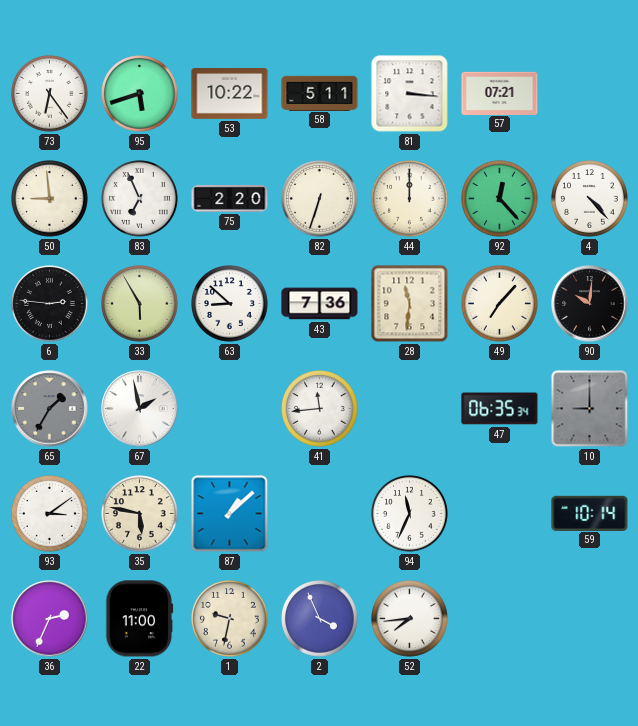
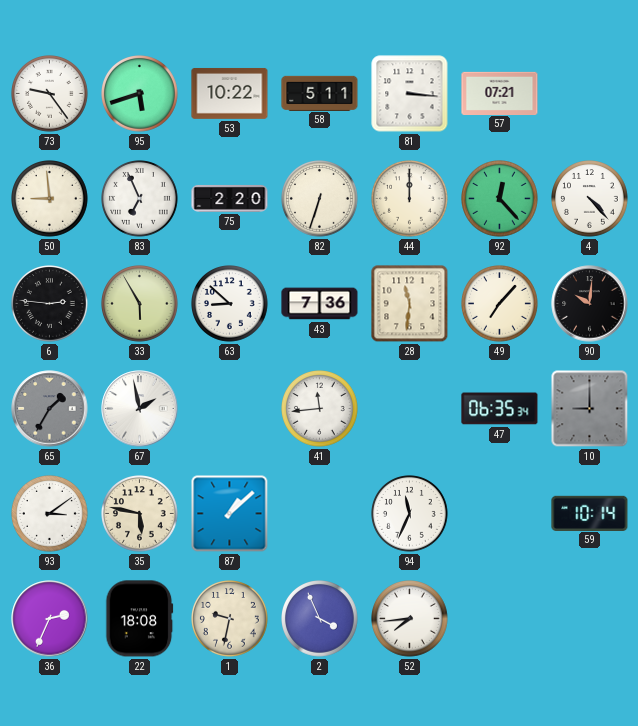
73: 6:24 -> 9:24 (50, 94)
22: 11:00 -> 18:08 (140, 619)
